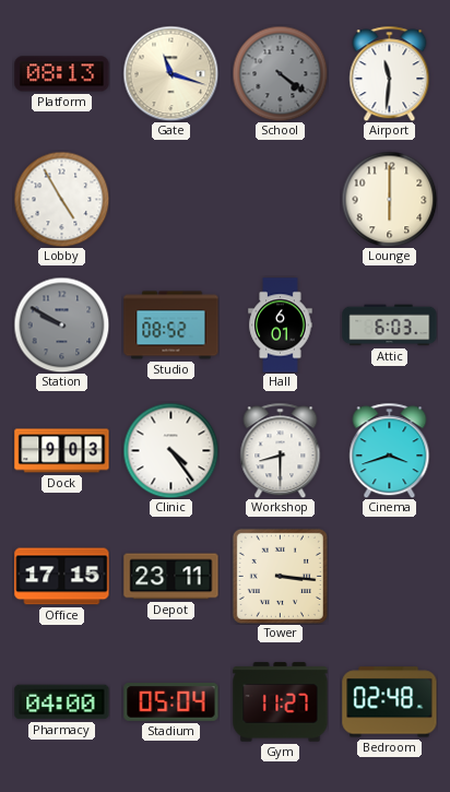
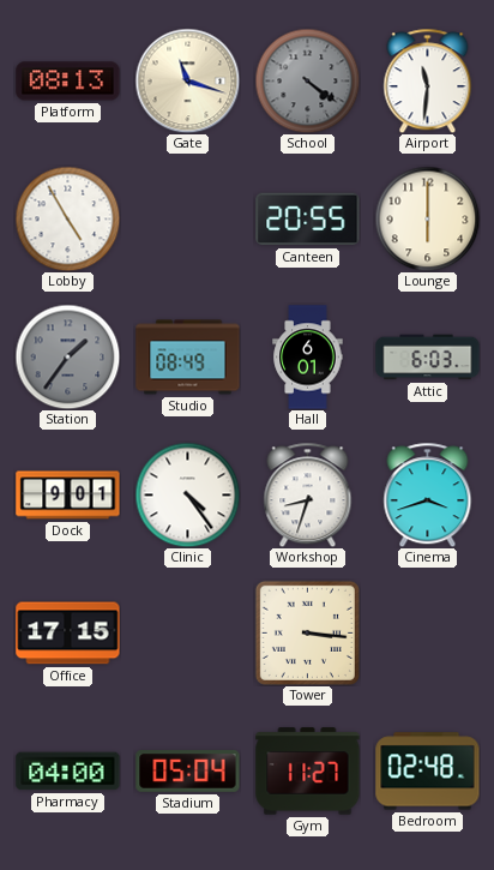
Canteen: none -> 20:55 (308, 220)
Station: 9:50 -> 1:36 (67, 356)
Studio: 08:52 -> 08:49 (188, 358)
Dock: 9:03 -> 9:01 (68, 496)
Workshop: 8:30 -> 8:33 (308, 494)
Depot: 23:11 -> none (171, 577)
